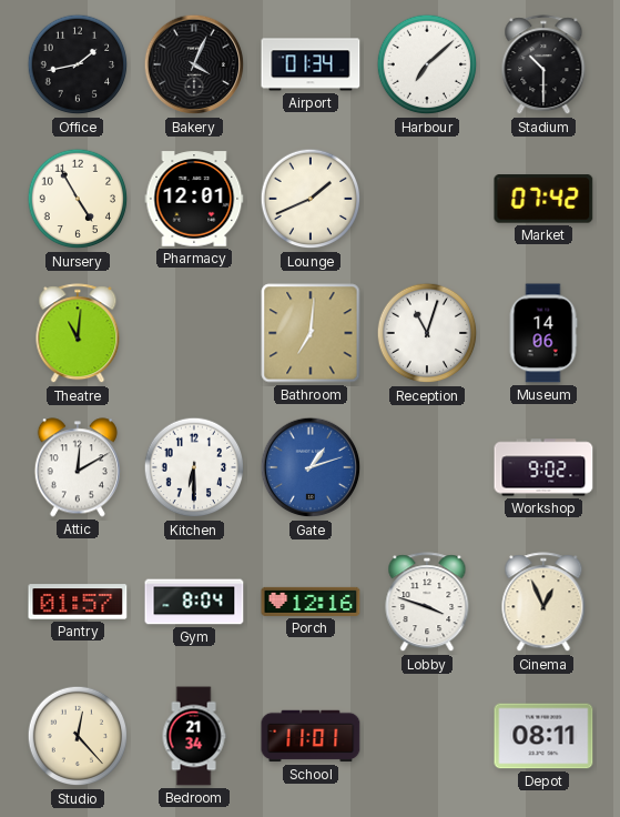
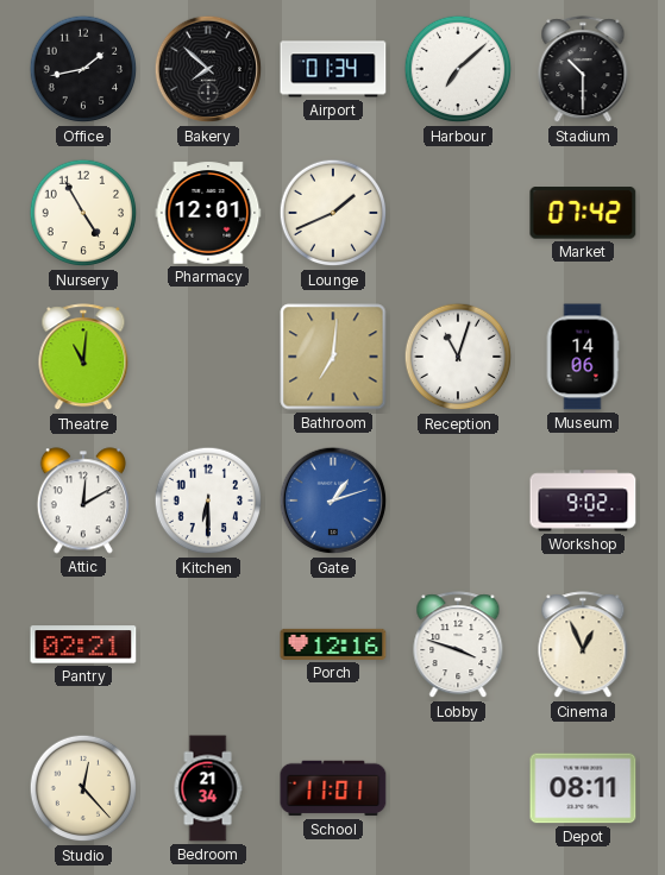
Bakery: 4:04 -> 7:52 (208, 69)
Pantry: 01:57 -> 02:21 (83, 644)
Gym: 8:04 -> none (194, 602)
